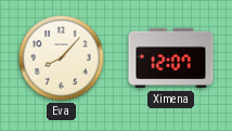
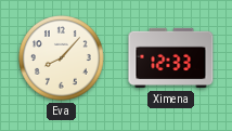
Ximena: 12:07 -> 12:33 (171, 58)
